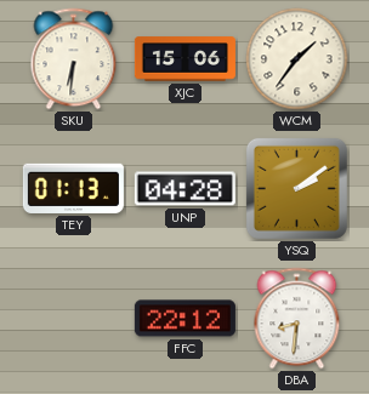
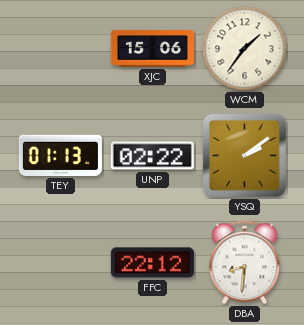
SKU: 6:31 -> none (74, 59)
UNP: 04:28 -> 02:22 (152, 156)
